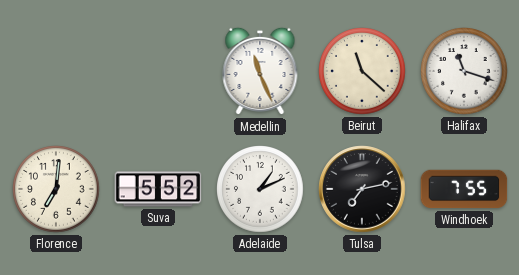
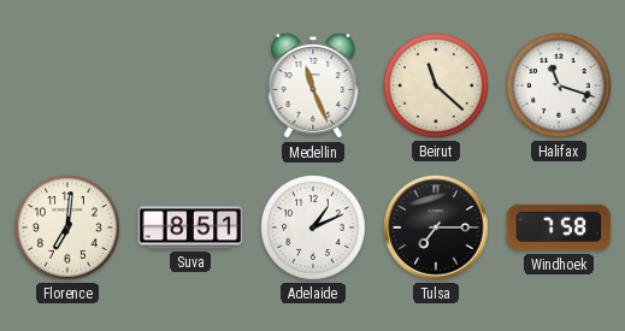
Suva: 5:52 -> 8:51 (190, 227)
Tulsa: 7:13 -> 7:15 (436, 227)
Windhoek: 7:55 -> 7:58 (559, 227)
